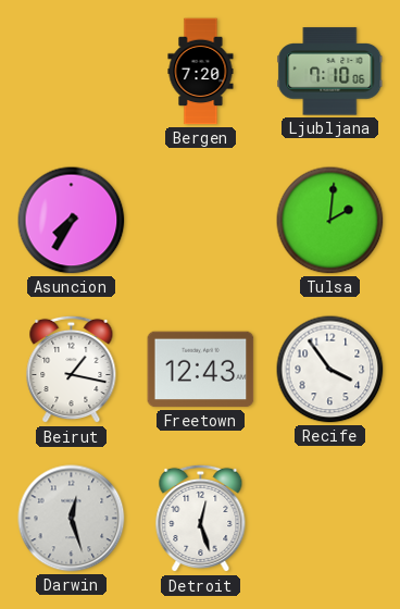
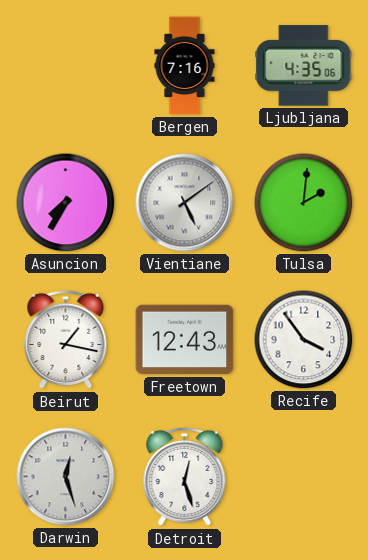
Bergen: 7:20 -> 7:16 (185, 66)
Ljubljana: 7:10 -> 4:35 (304, 66)
Vientiane: none -> 5:09 (185, 203)
